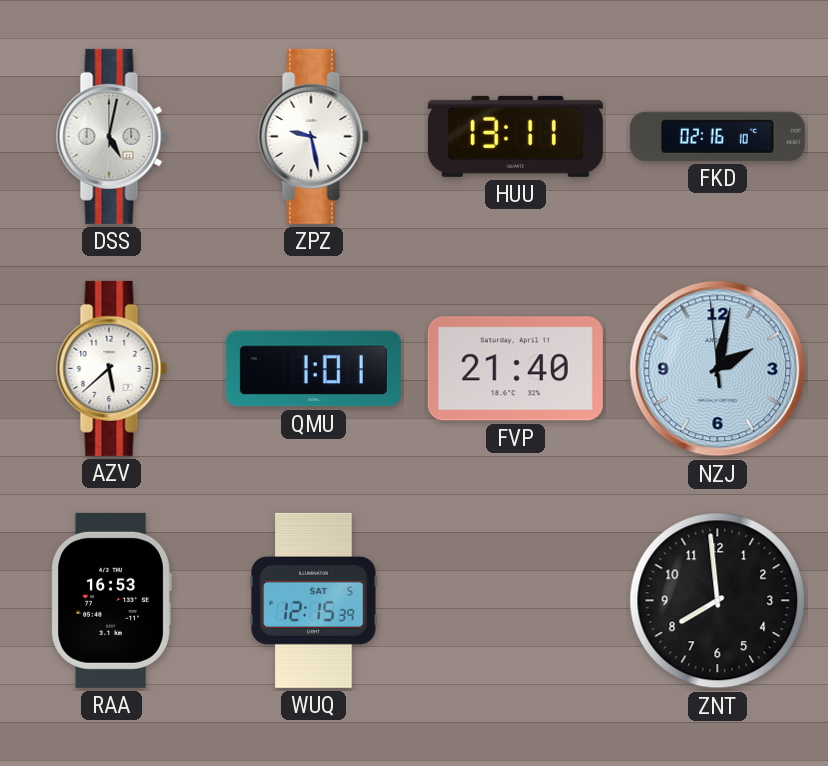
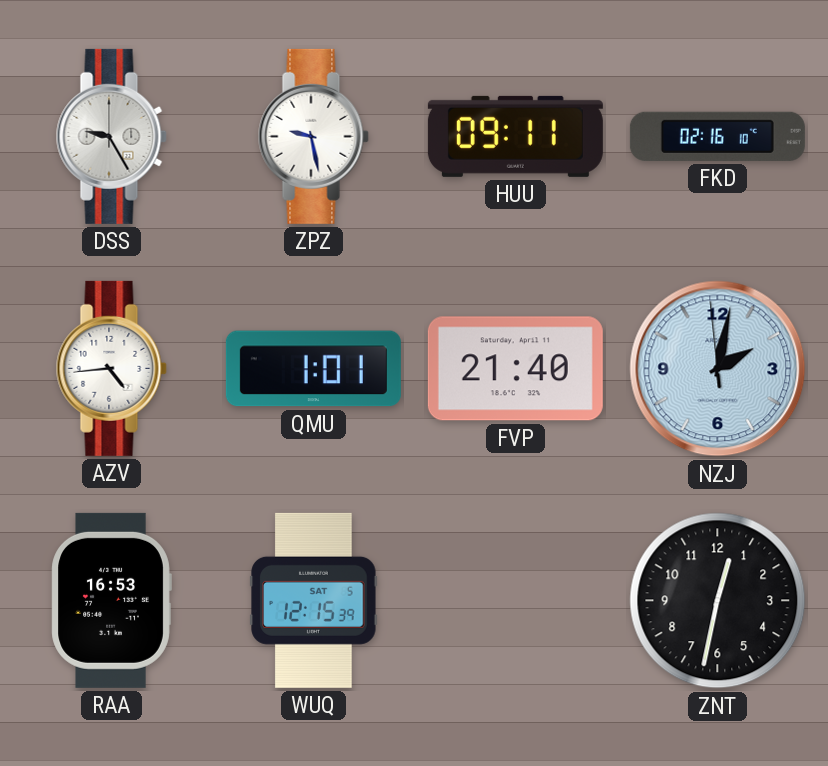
DSS: 5:02 -> 9:25 (111, 136)
HUU: 13:11 -> 09:11 (515, 136)
AZV: 5:38 -> 4:44 (111, 368)
ZNT: 7:59 -> 12:32 (718, 601)
